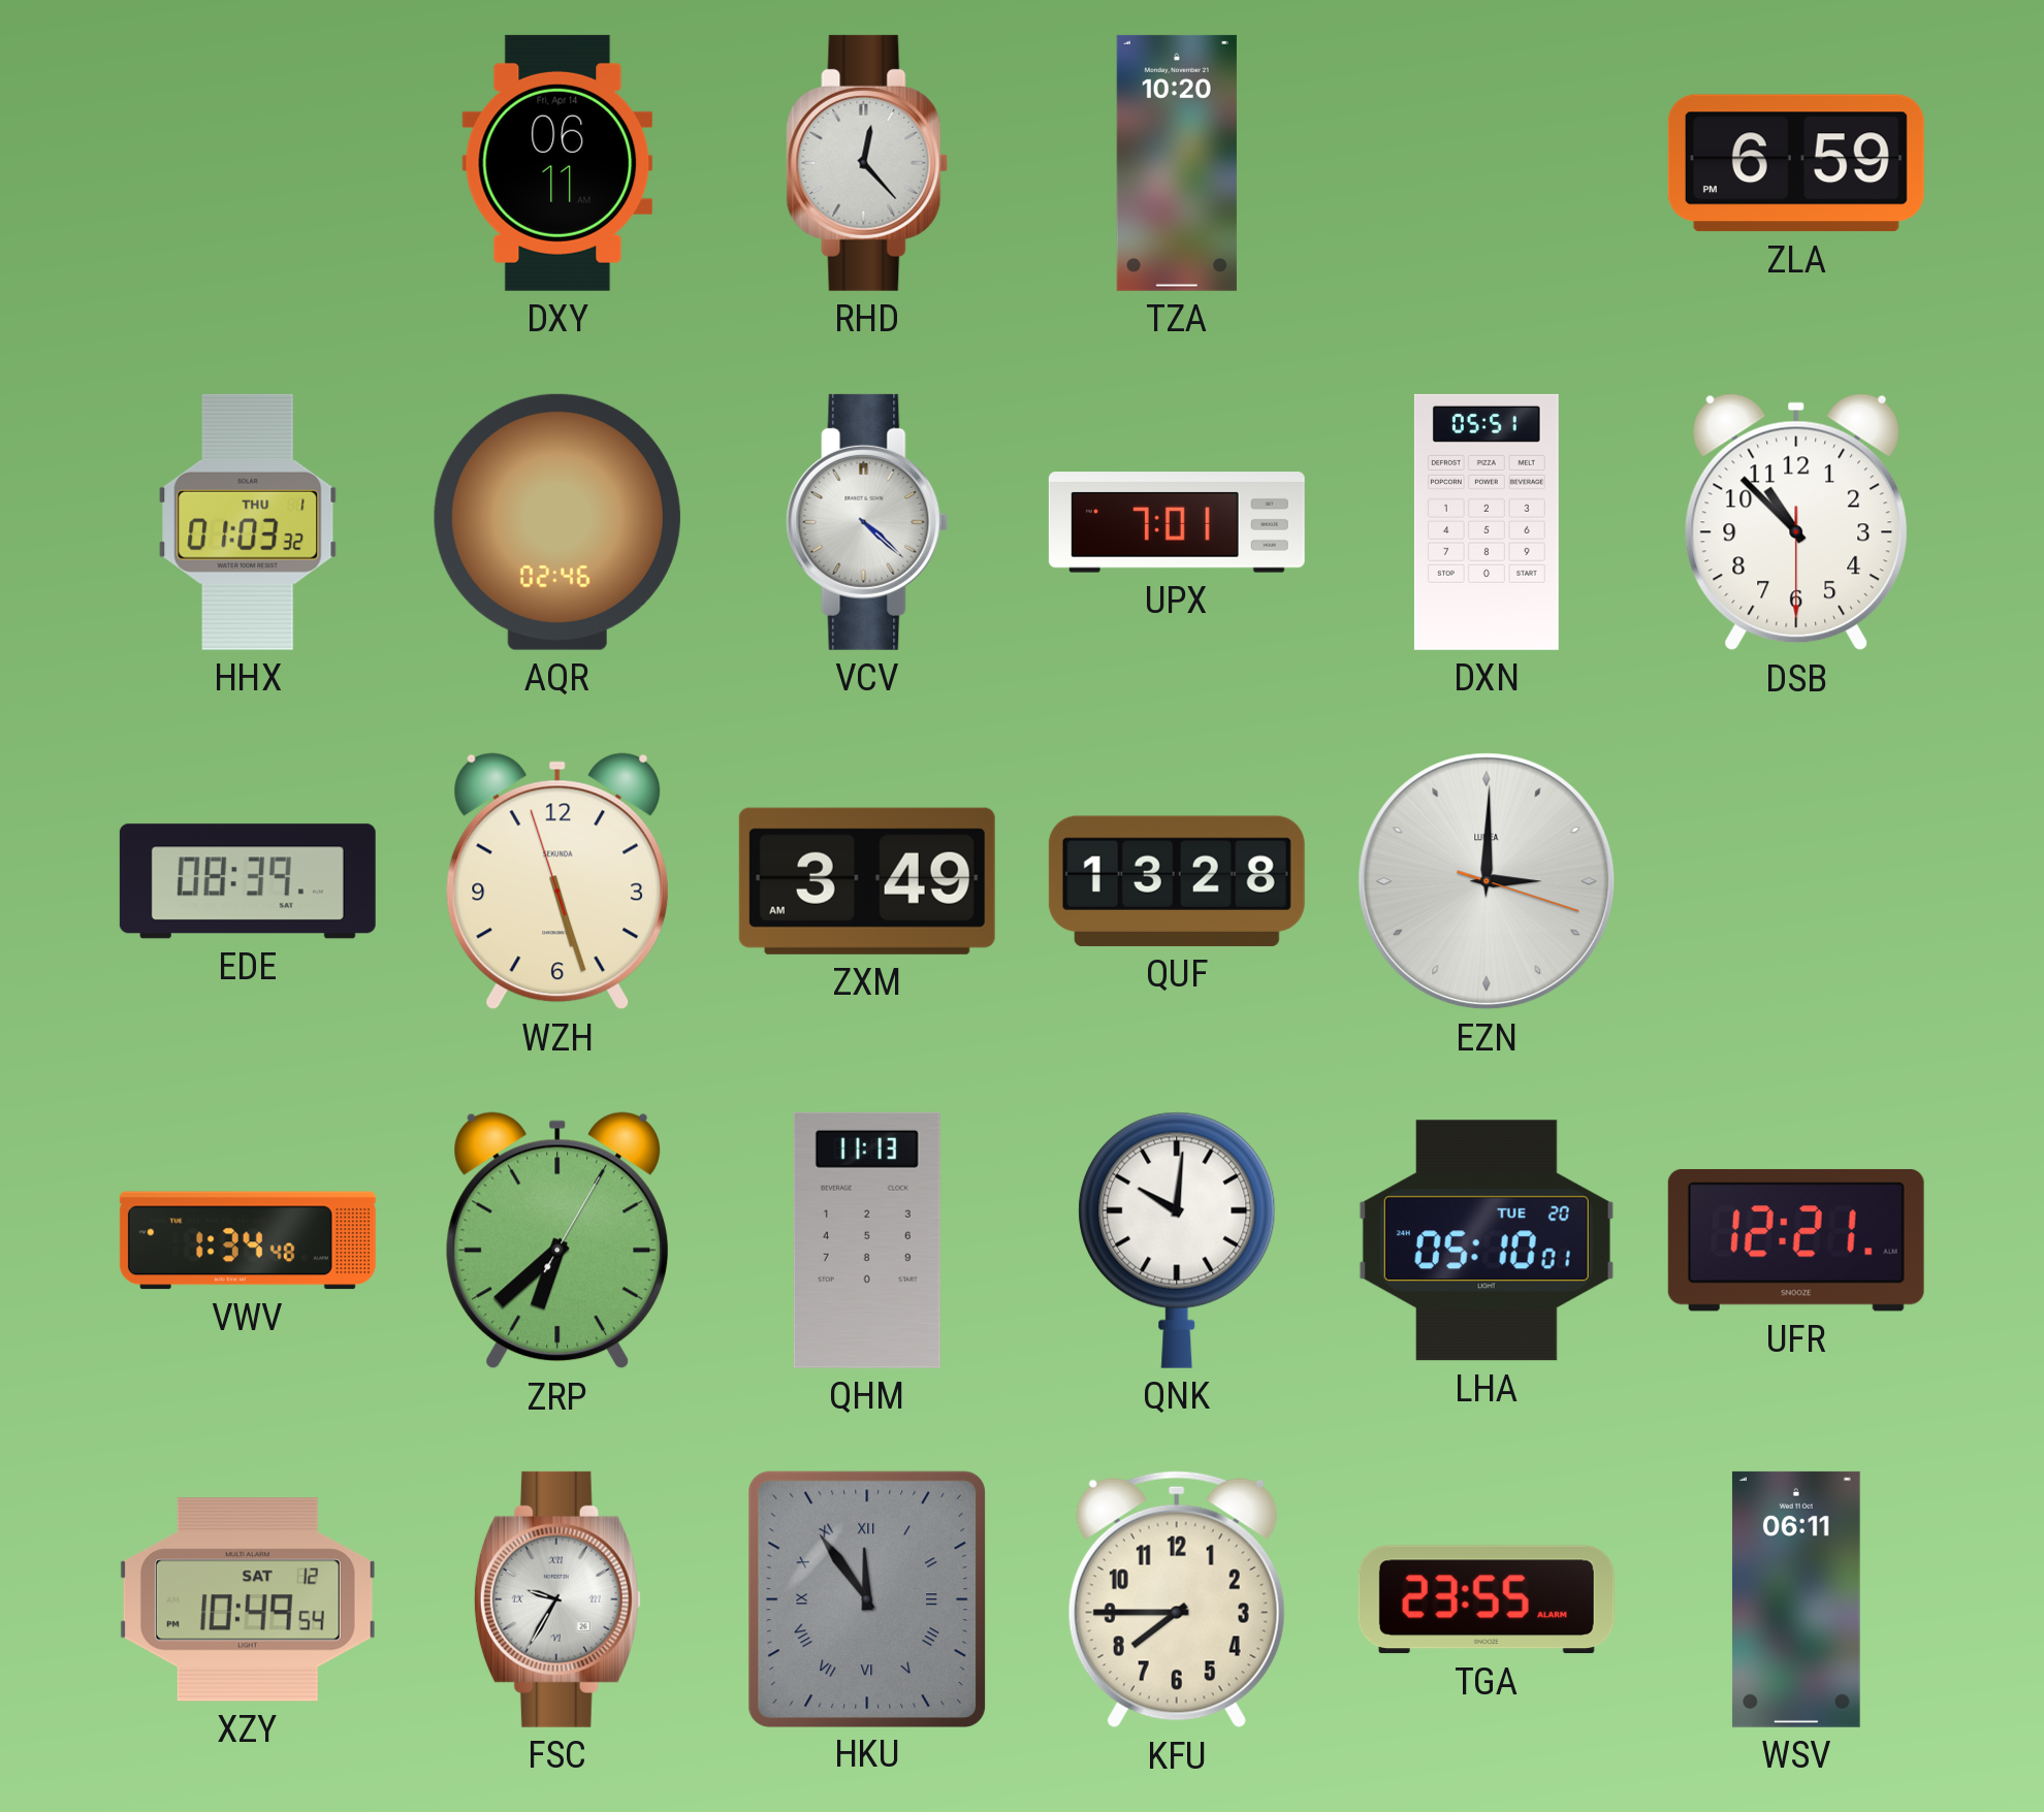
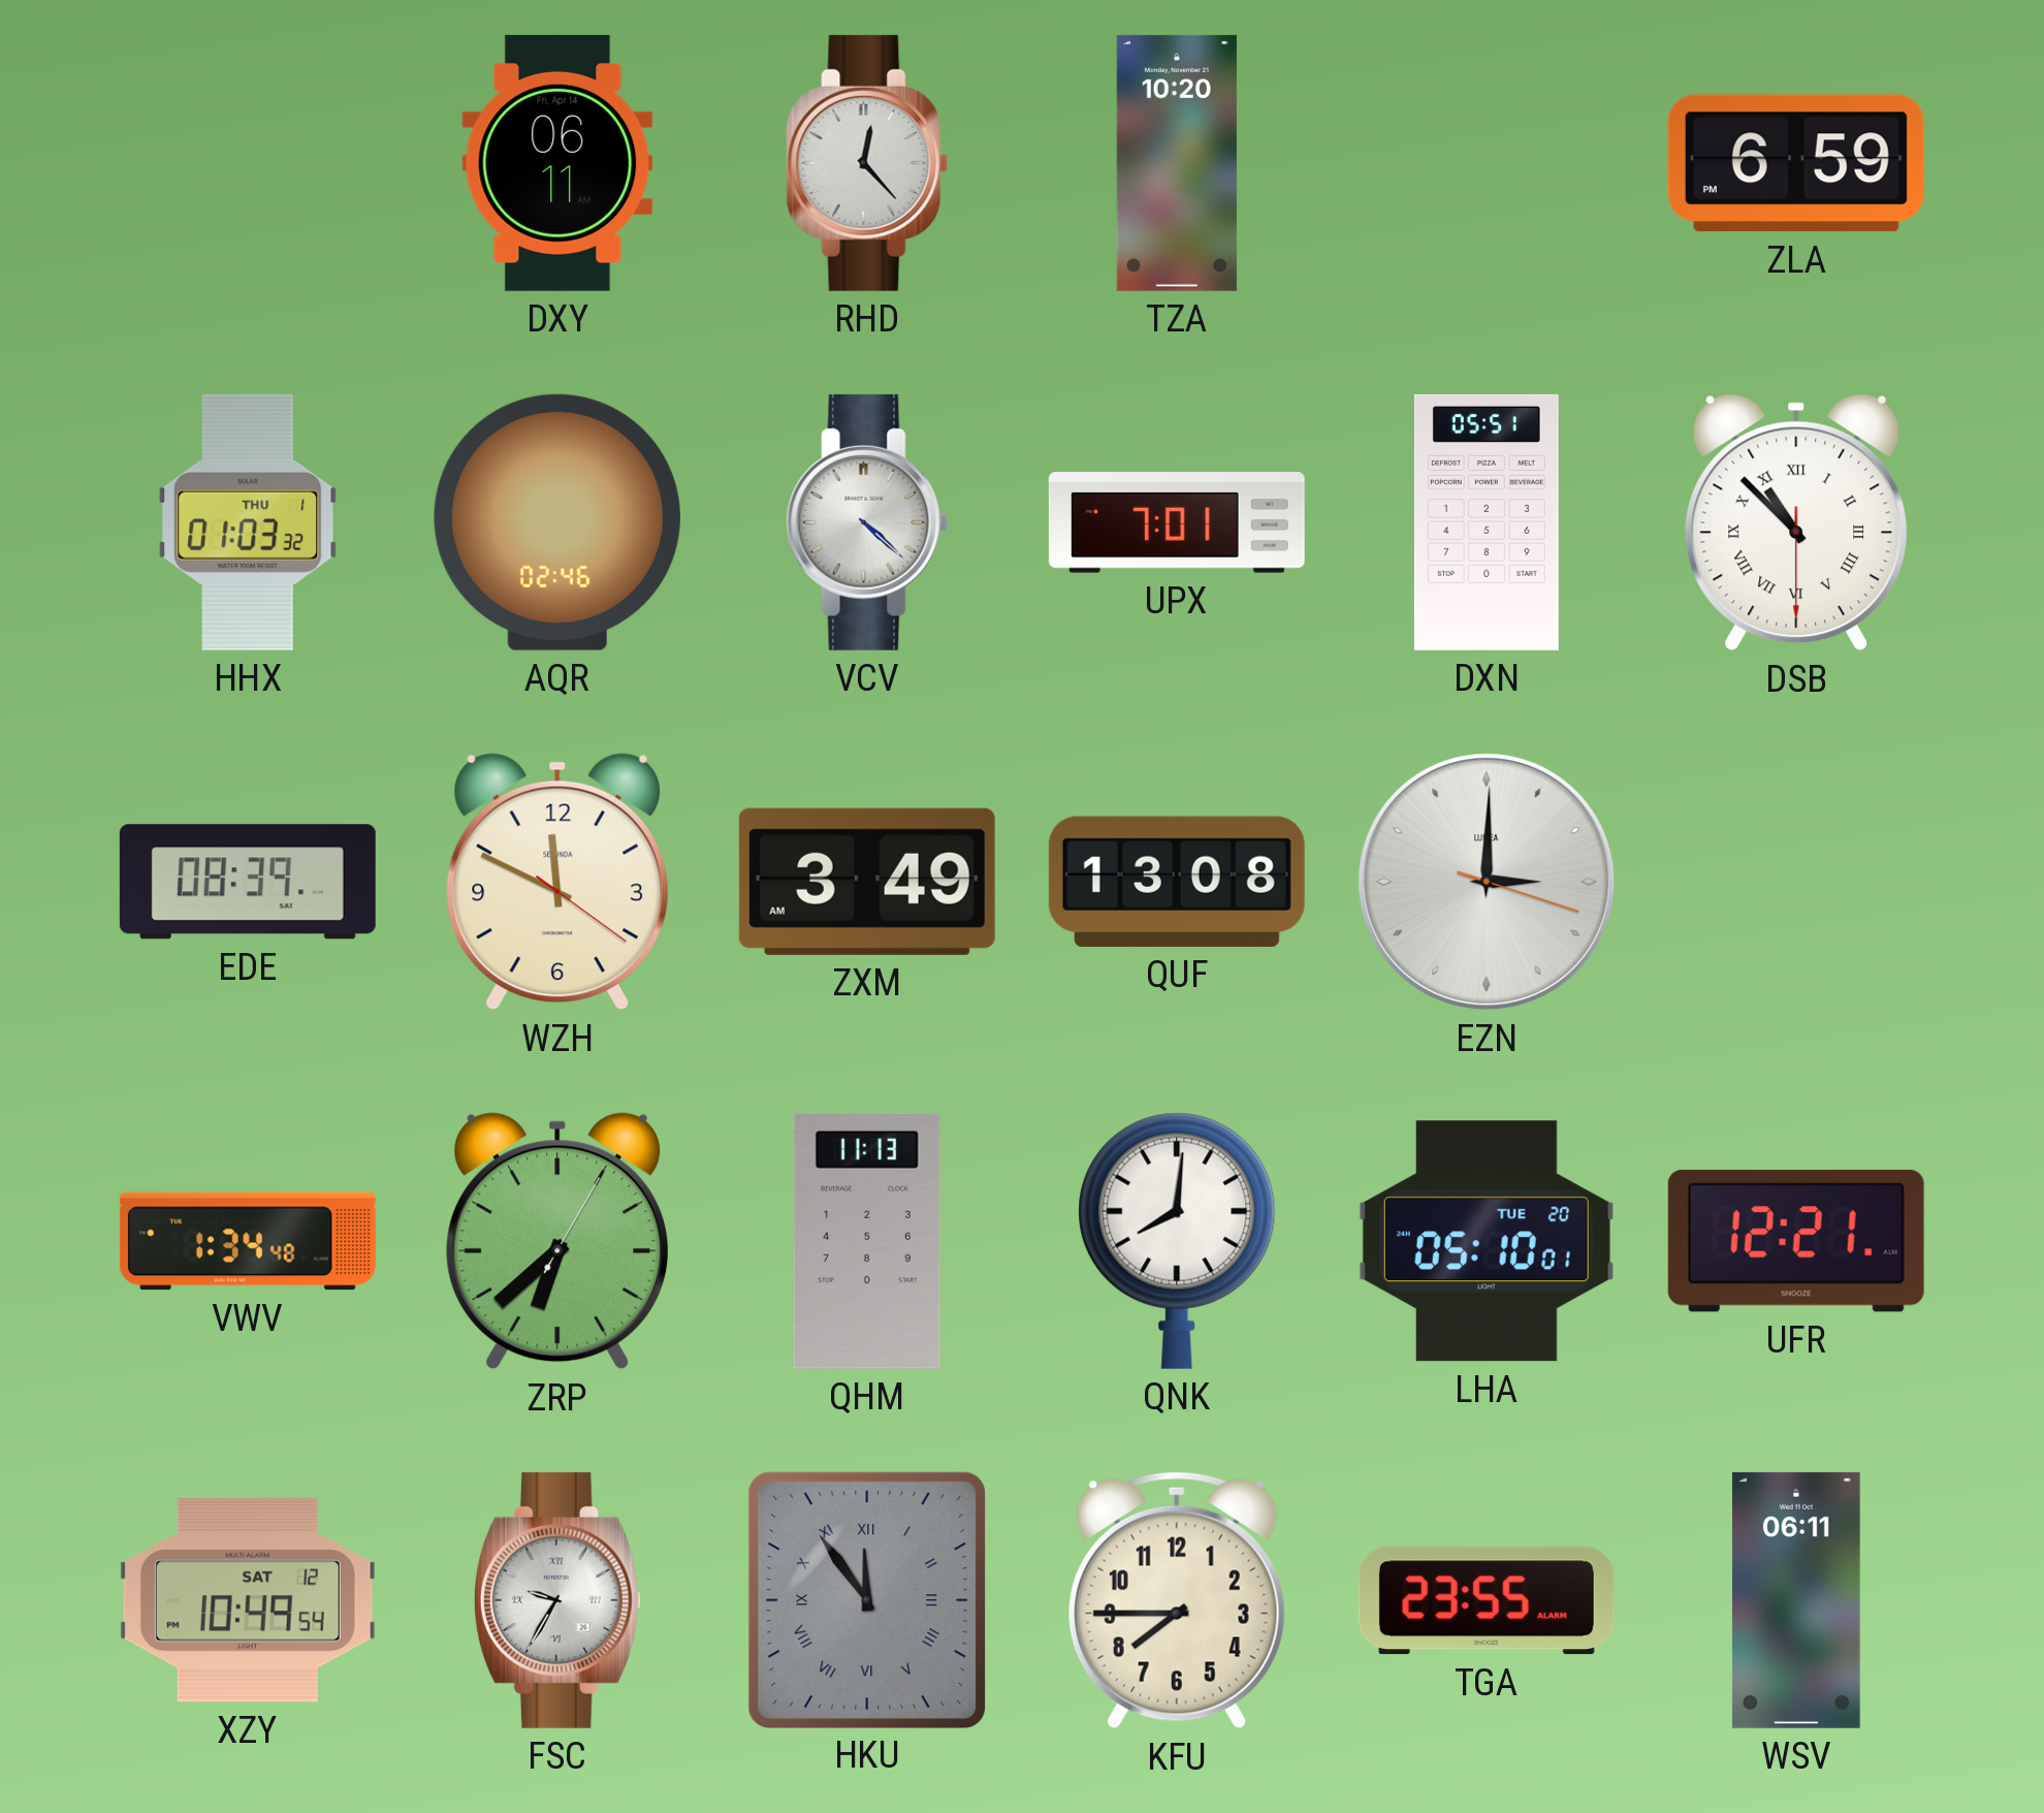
DSB numerals: Arabic -> Roman (1796, 522)
WZH: 5:26 -> 11:49 (557, 882)
QUF: 13:28 -> 13:08 (1177, 882)
QNK: 10:01 -> 8:01 (1177, 1241)
